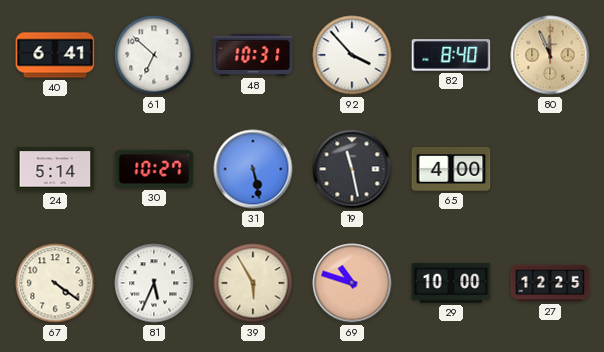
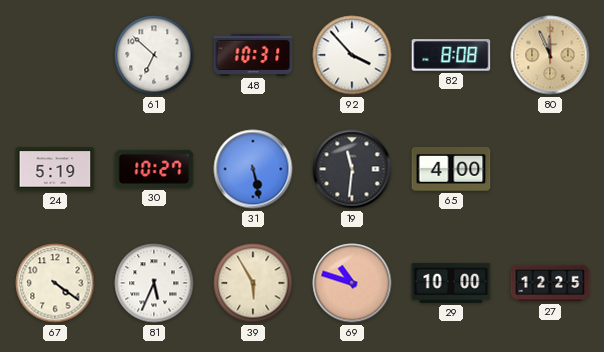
40: 6:41 -> none (55, 55)
82: 8:40 -> 8:08 (451, 55)
24: 5:14 -> 5:19 (55, 169)
19: 11:28 -> 11:31 (352, 169)
